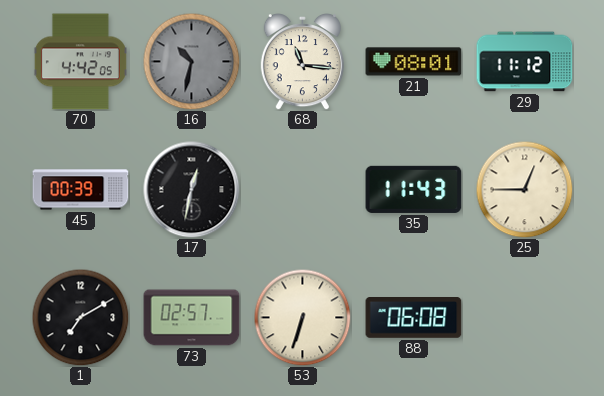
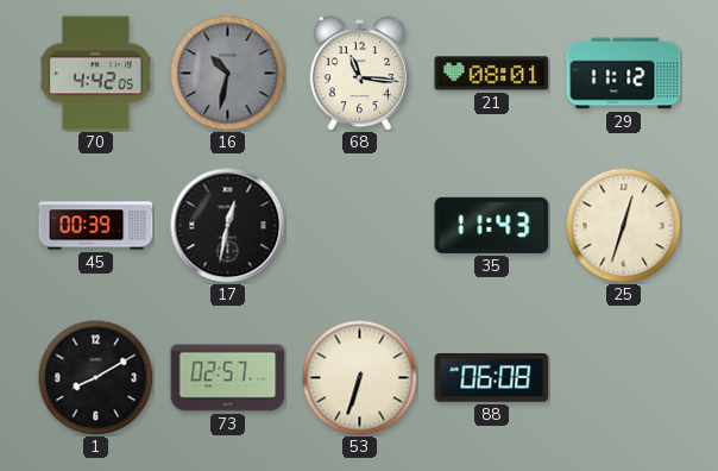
25: 12:45 -> 12:33 (623, 225)
1: 7:10 -> 8:10 (95, 377)
